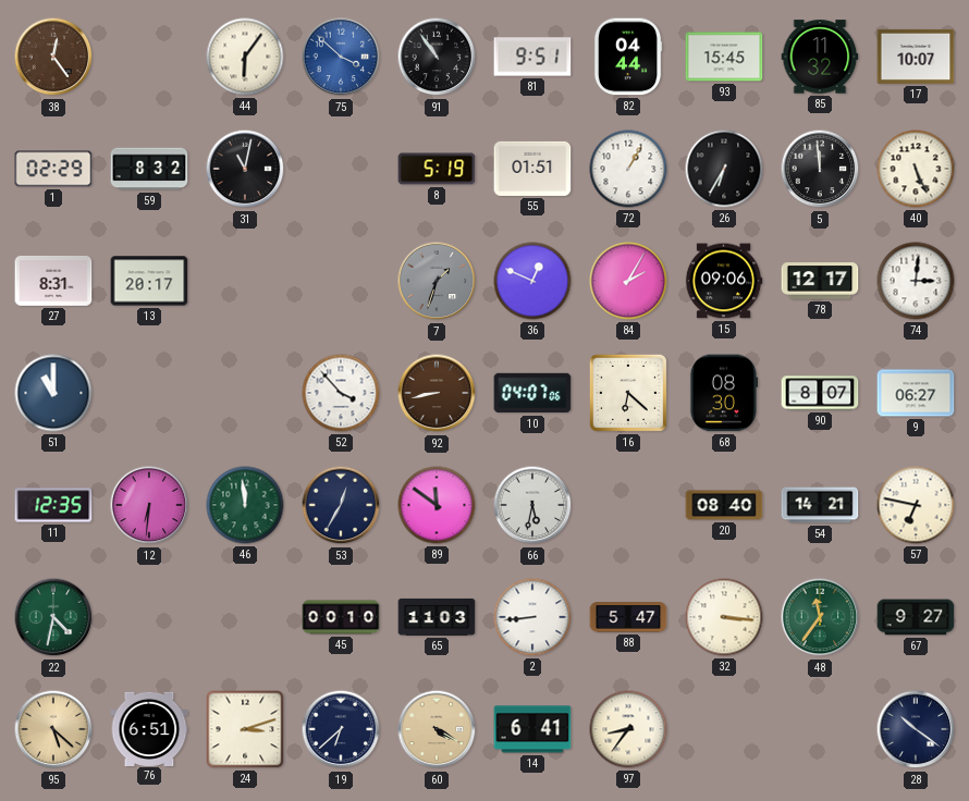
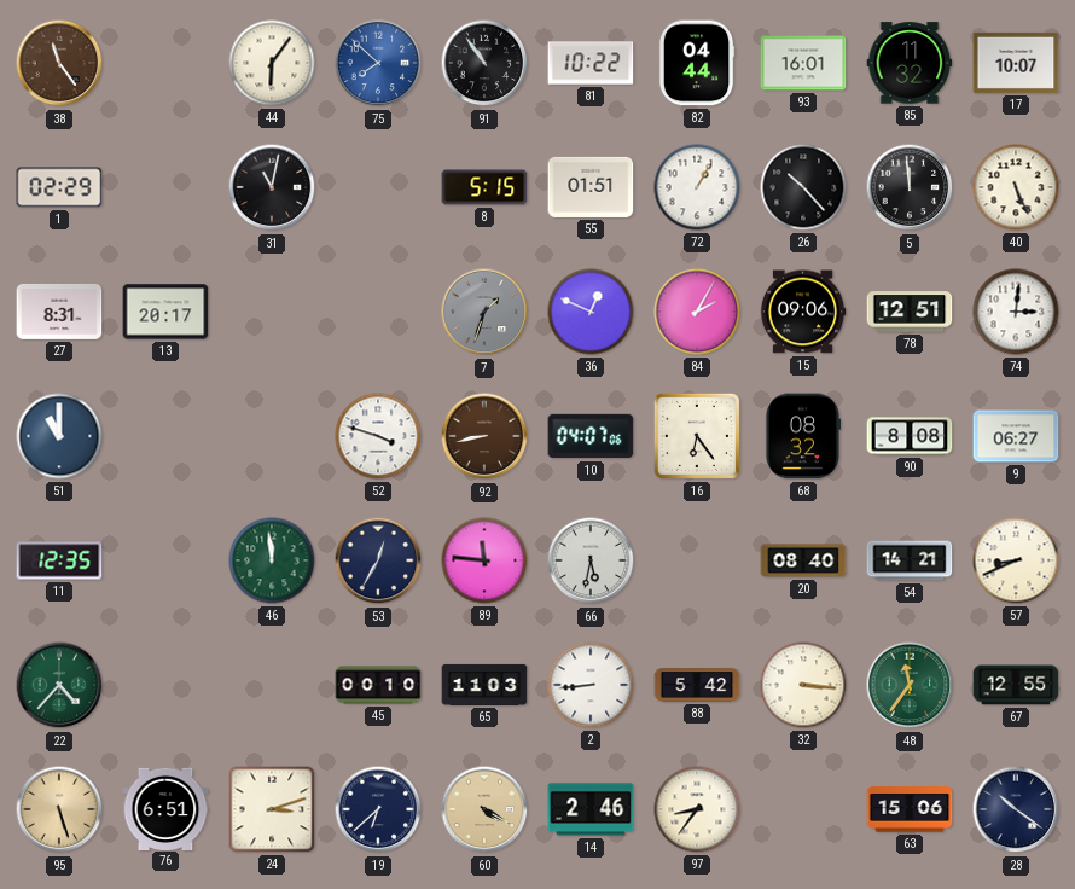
38: 12:24 -> 11:24 (59, 63)
75: 3:52 -> 7:52 (378, 63)
81: 9:51 -> 10:22 (591, 63)
93: 15:45 -> 16:01 (803, 63)
59: 8:32 -> none (149, 169)
8: 5:19 -> 5:15 (484, 187)
26: 6:35 -> 10:23 (803, 187)
78: 12:17 -> 12:51 (910, 312)
52: 3:53 -> 3:48 (378, 436)
16: 6:22 -> 6:24 (697, 436)
68: 08:30 -> 08:32 (803, 436)
90: 8:07 -> 8:08 (910, 436)
12: 6:31 -> none (149, 505)
89: 11:51 -> 11:46 (484, 560)
57: 6:47 -> 8:41 (1016, 560)
22: 4:32 -> 4:37 (59, 685)
88: 5:47 -> 5:42 (697, 685)
67: 9:27 -> 12:55 (1016, 685)
95: 5:22 -> 5:27 (59, 809)
14: 6:41 -> 2:46 (591, 809)
63: none -> 15:06 (910, 809)
